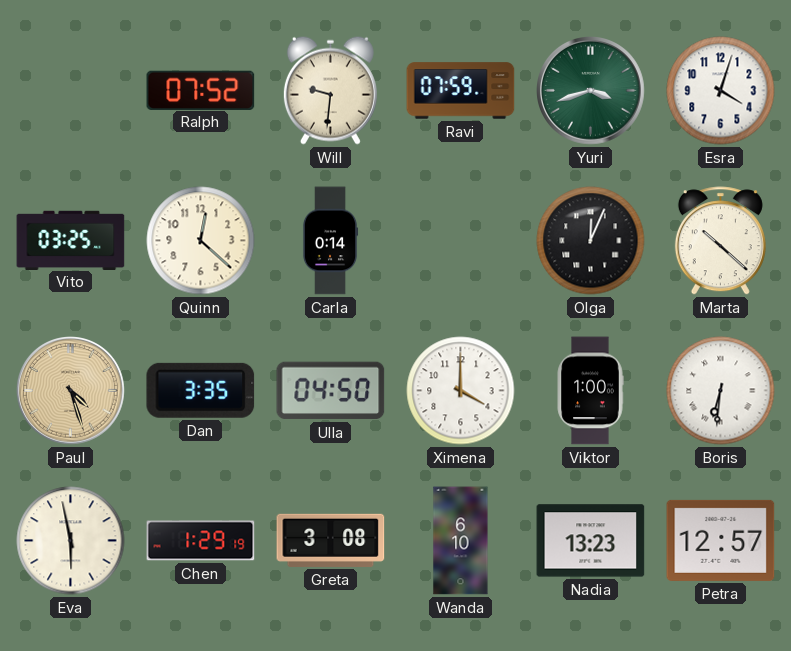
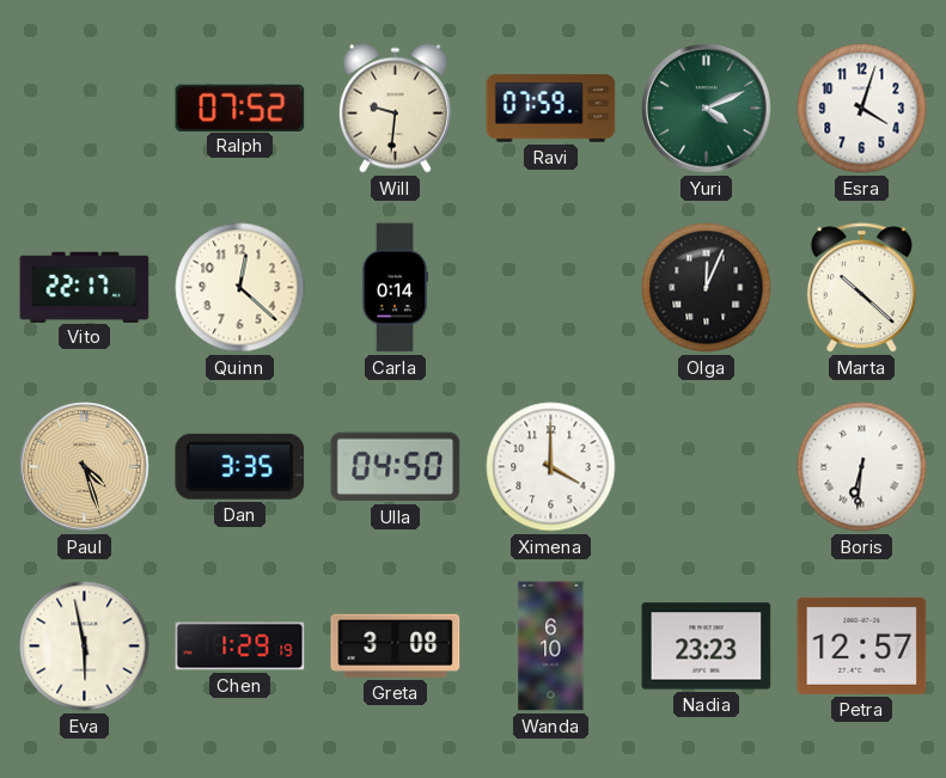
Yuri: 3:42 -> 4:11 (707, 109)
Vito: 03:25 -> 22:17 (85, 287)
Viktor: 1:00 -> none (590, 391)
Nadia: 13:23 -> 23:23 (707, 647)
